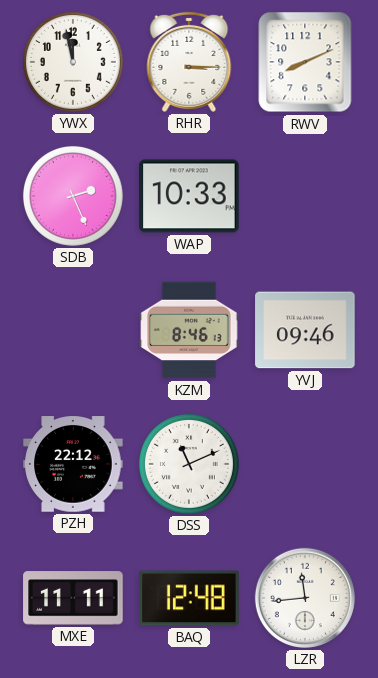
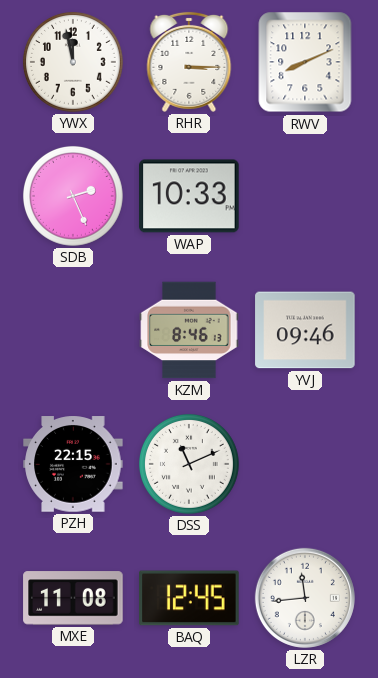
PZH: 22:12 -> 22:15 (73, 464)
MXE: 11:11 -> 11:08 (73, 598)
BAQ: 12:48 -> 12:45 (189, 598)
